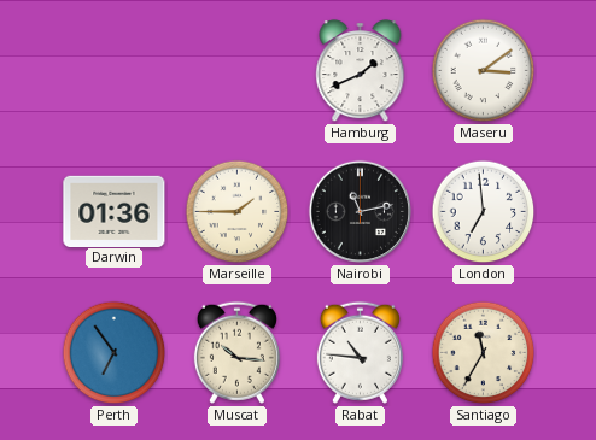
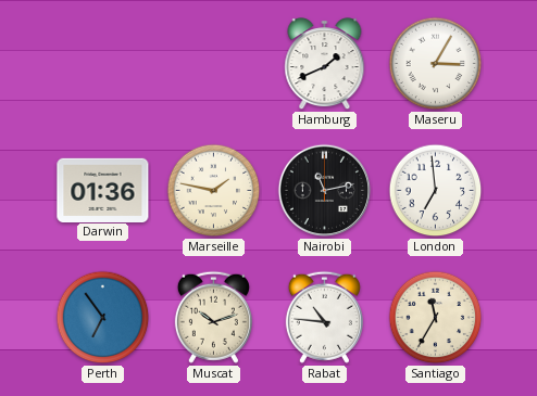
Maseru: 3:09 -> 3:05 (436, 64)
Marseille: 1:45 -> 1:47 (214, 191)
Muscat: 10:16 -> 10:12 (213, 317)
